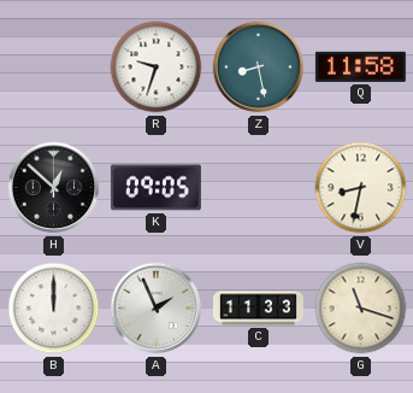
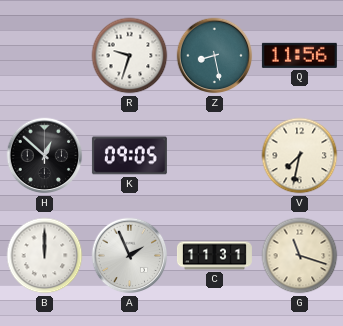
Q: 11:58 -> 11:56 (299, 55)
V: 8:32 -> 7:32 (300, 156)
C: 11:33 -> 11:31 (214, 256)
